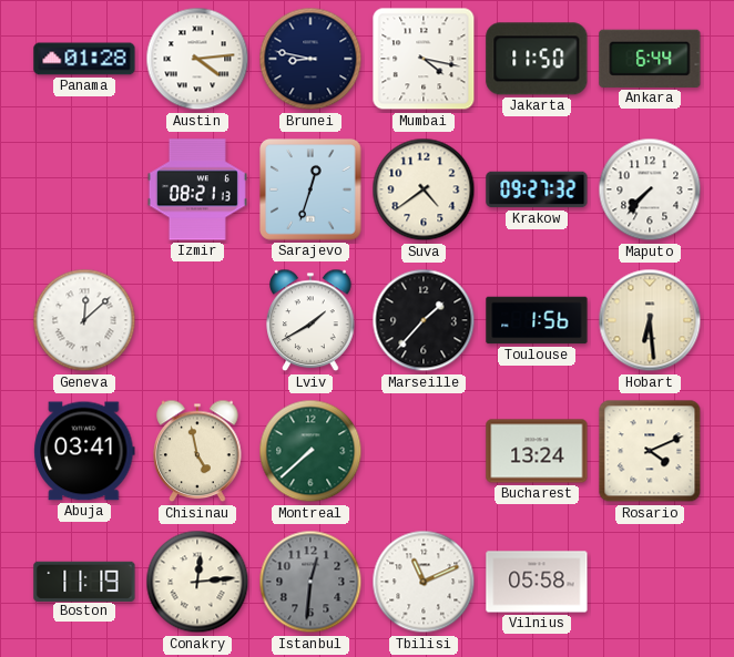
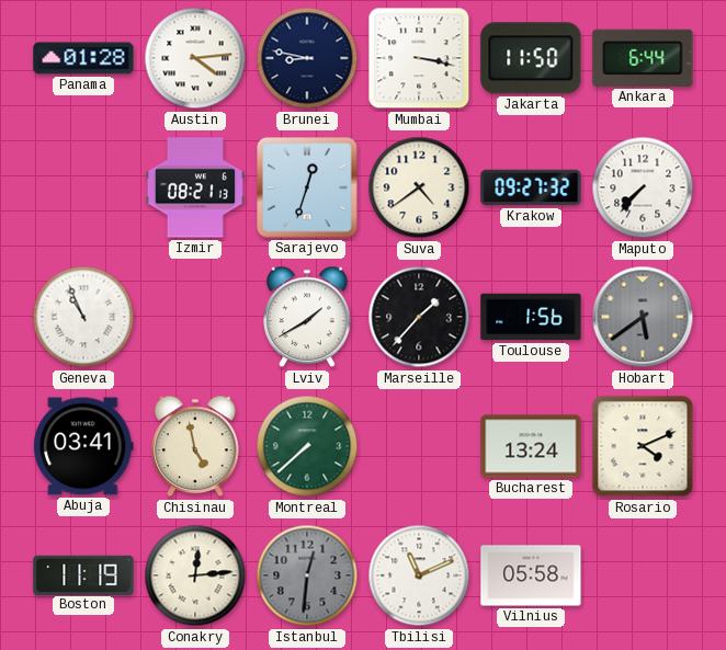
Mumbai: 4:17 -> 3:17 (419, 58)
Geneva: 12:08 -> 10:56 (83, 317)
Hobart: 6:29 -> 5:39 (643, 317)
Hobart dial: cream -> grey (643, 317)
